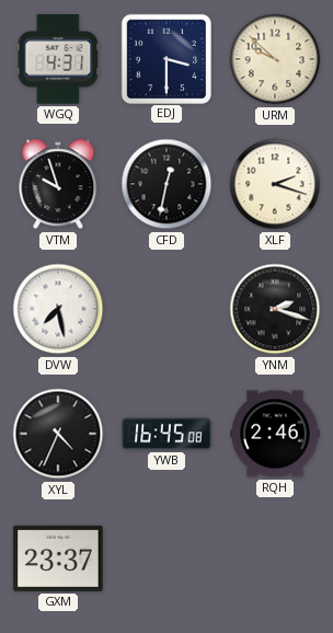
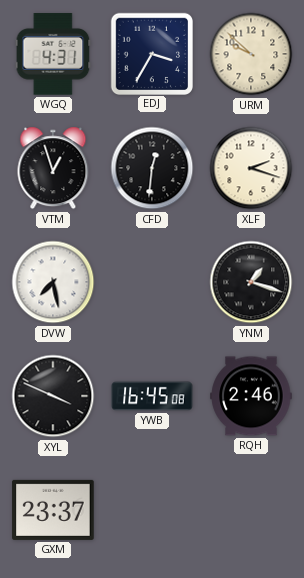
EDJ: 3:30 -> 3:35 (151, 53)
VTM: 9:57 -> 12:57 (53, 168)
CFD: 12:32 -> 12:31 (152, 168)
YNM: 2:18 -> 1:18 (251, 282)
XYL: 4:34 -> 3:49 (53, 396)
